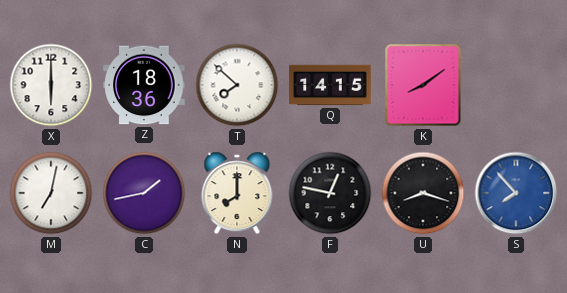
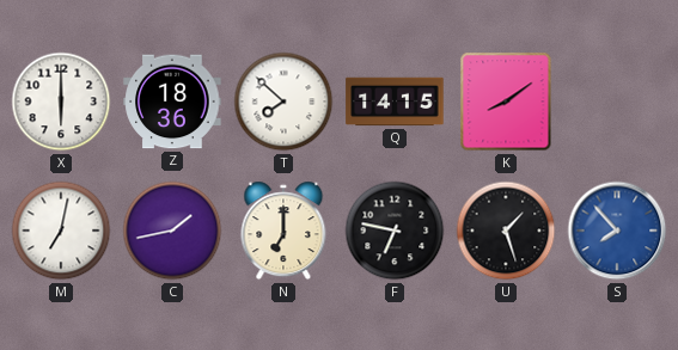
N: 8:00 -> 7:00 (283, 231)
F: 12:47 -> 6:47 (395, 231)
U: 8:18 -> 1:27 (506, 231)
